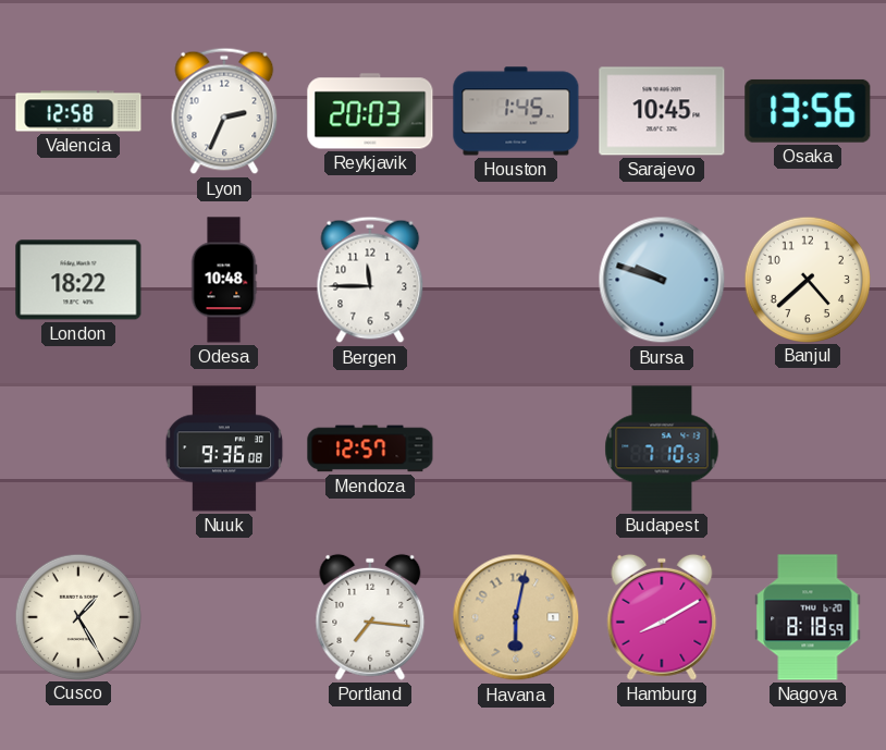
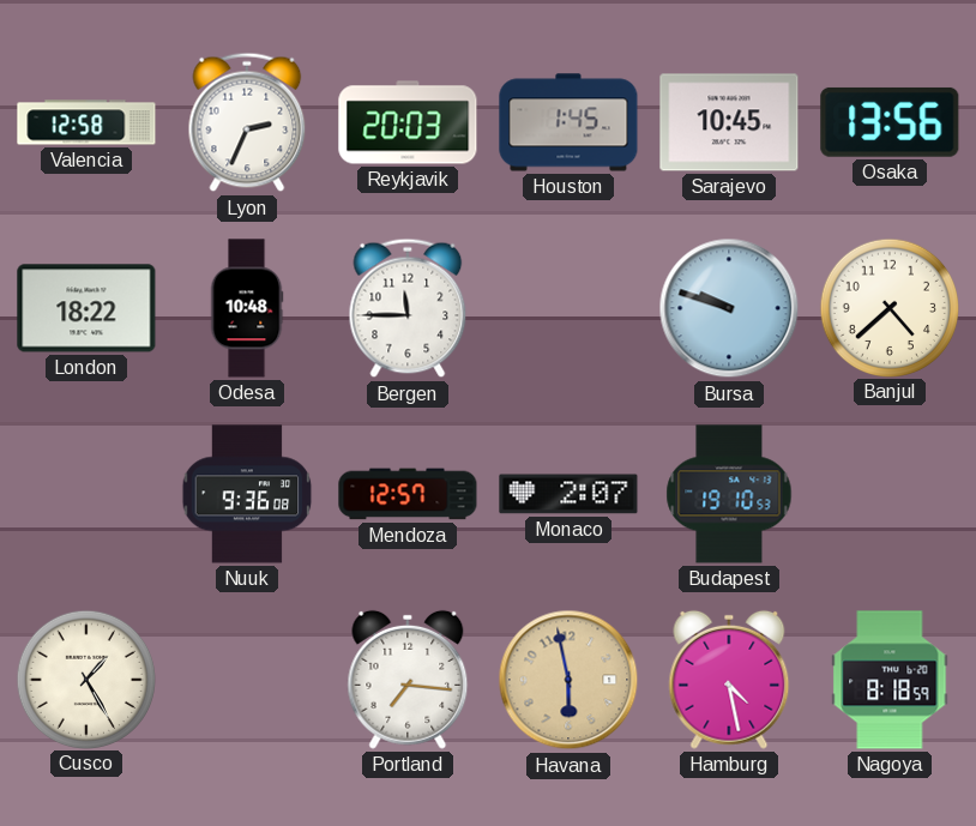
Monaco: none -> 2:07 (568, 494)
Budapest: 7:10 -> 19:10 (729, 494)
Havana: 6:02 -> 5:58 (568, 680)
Hamburg: 8:10 -> 4:28 (729, 680)
